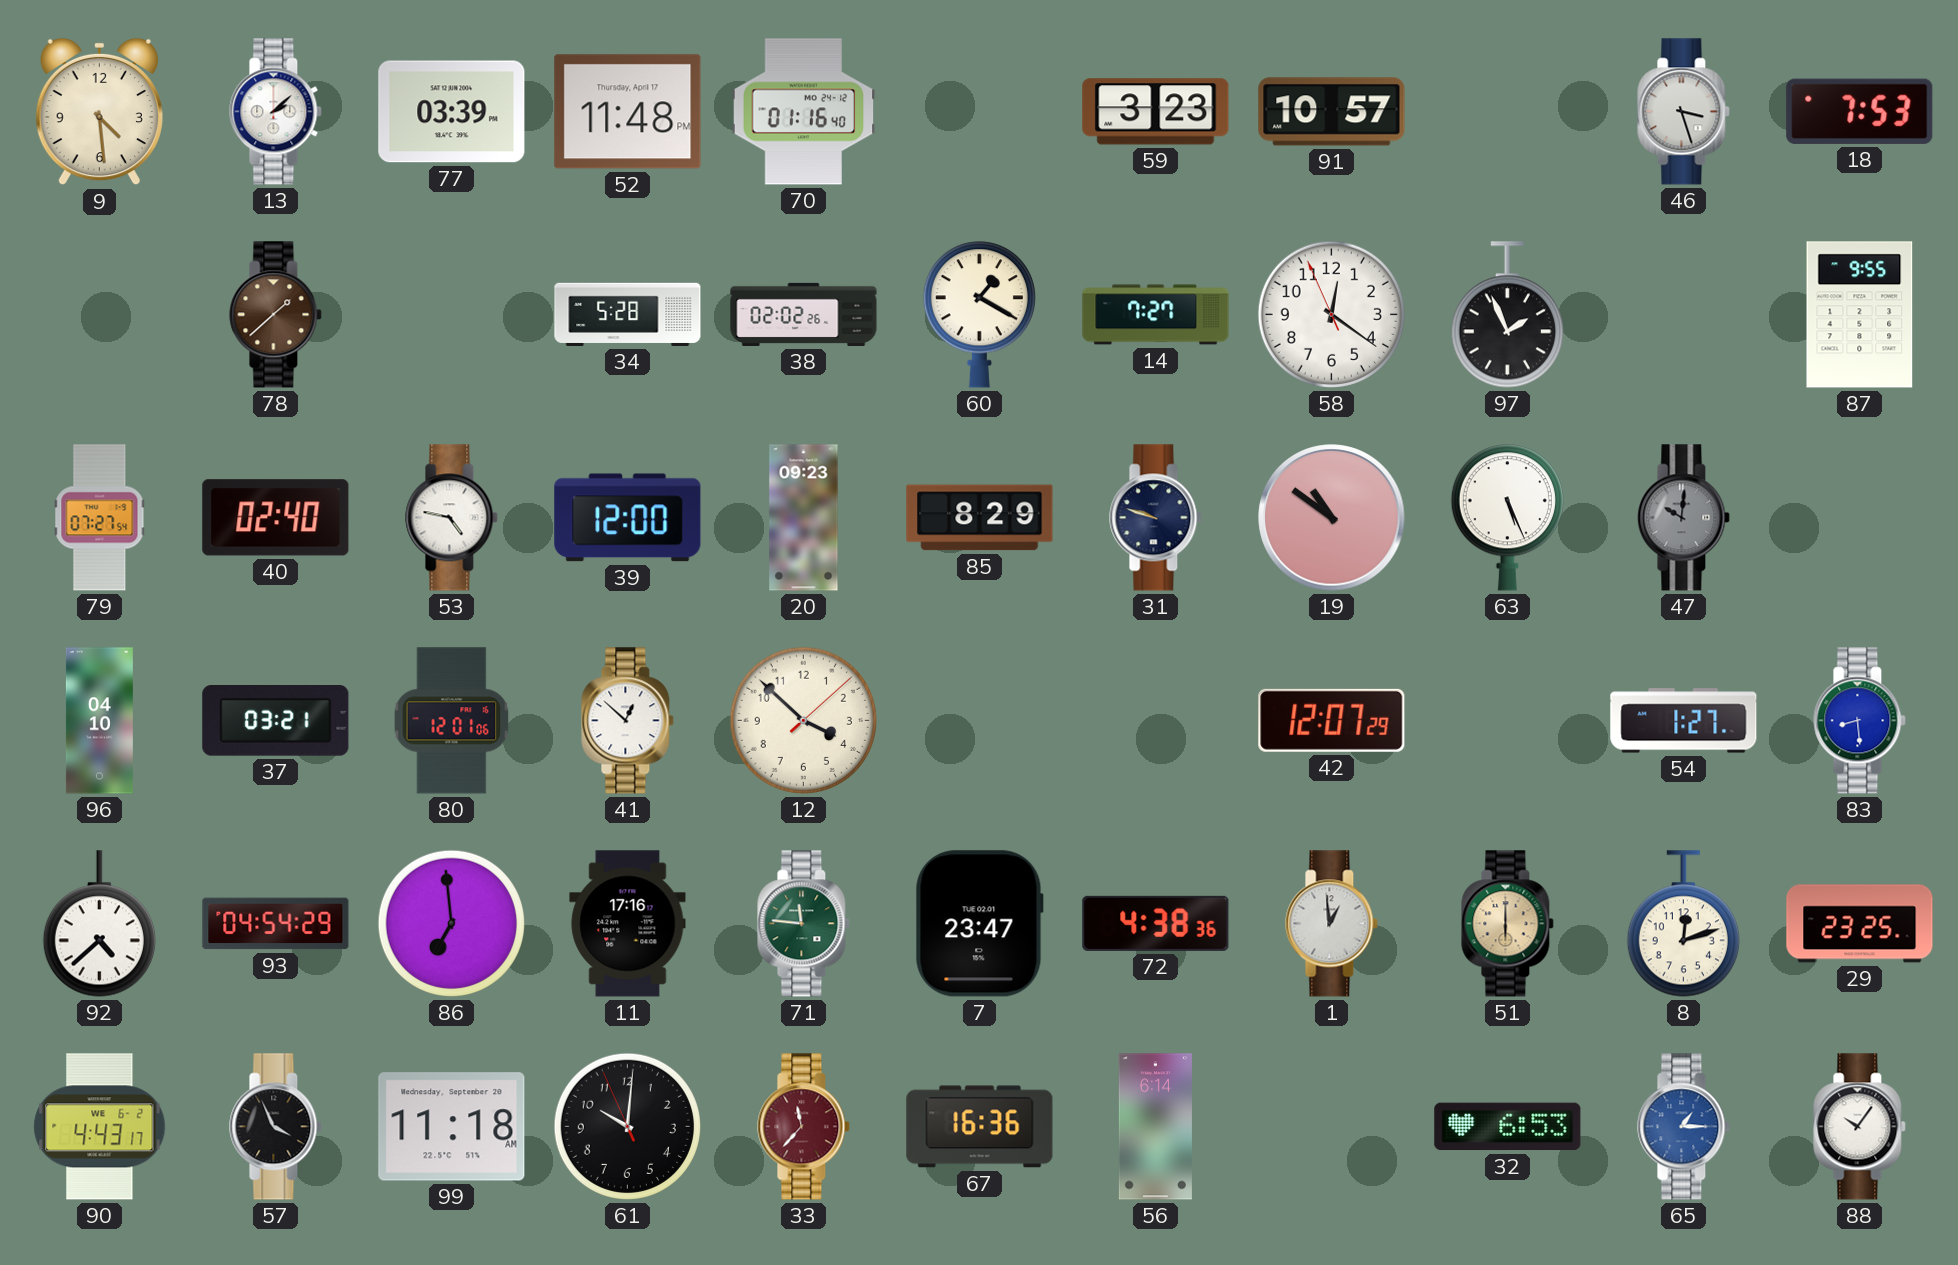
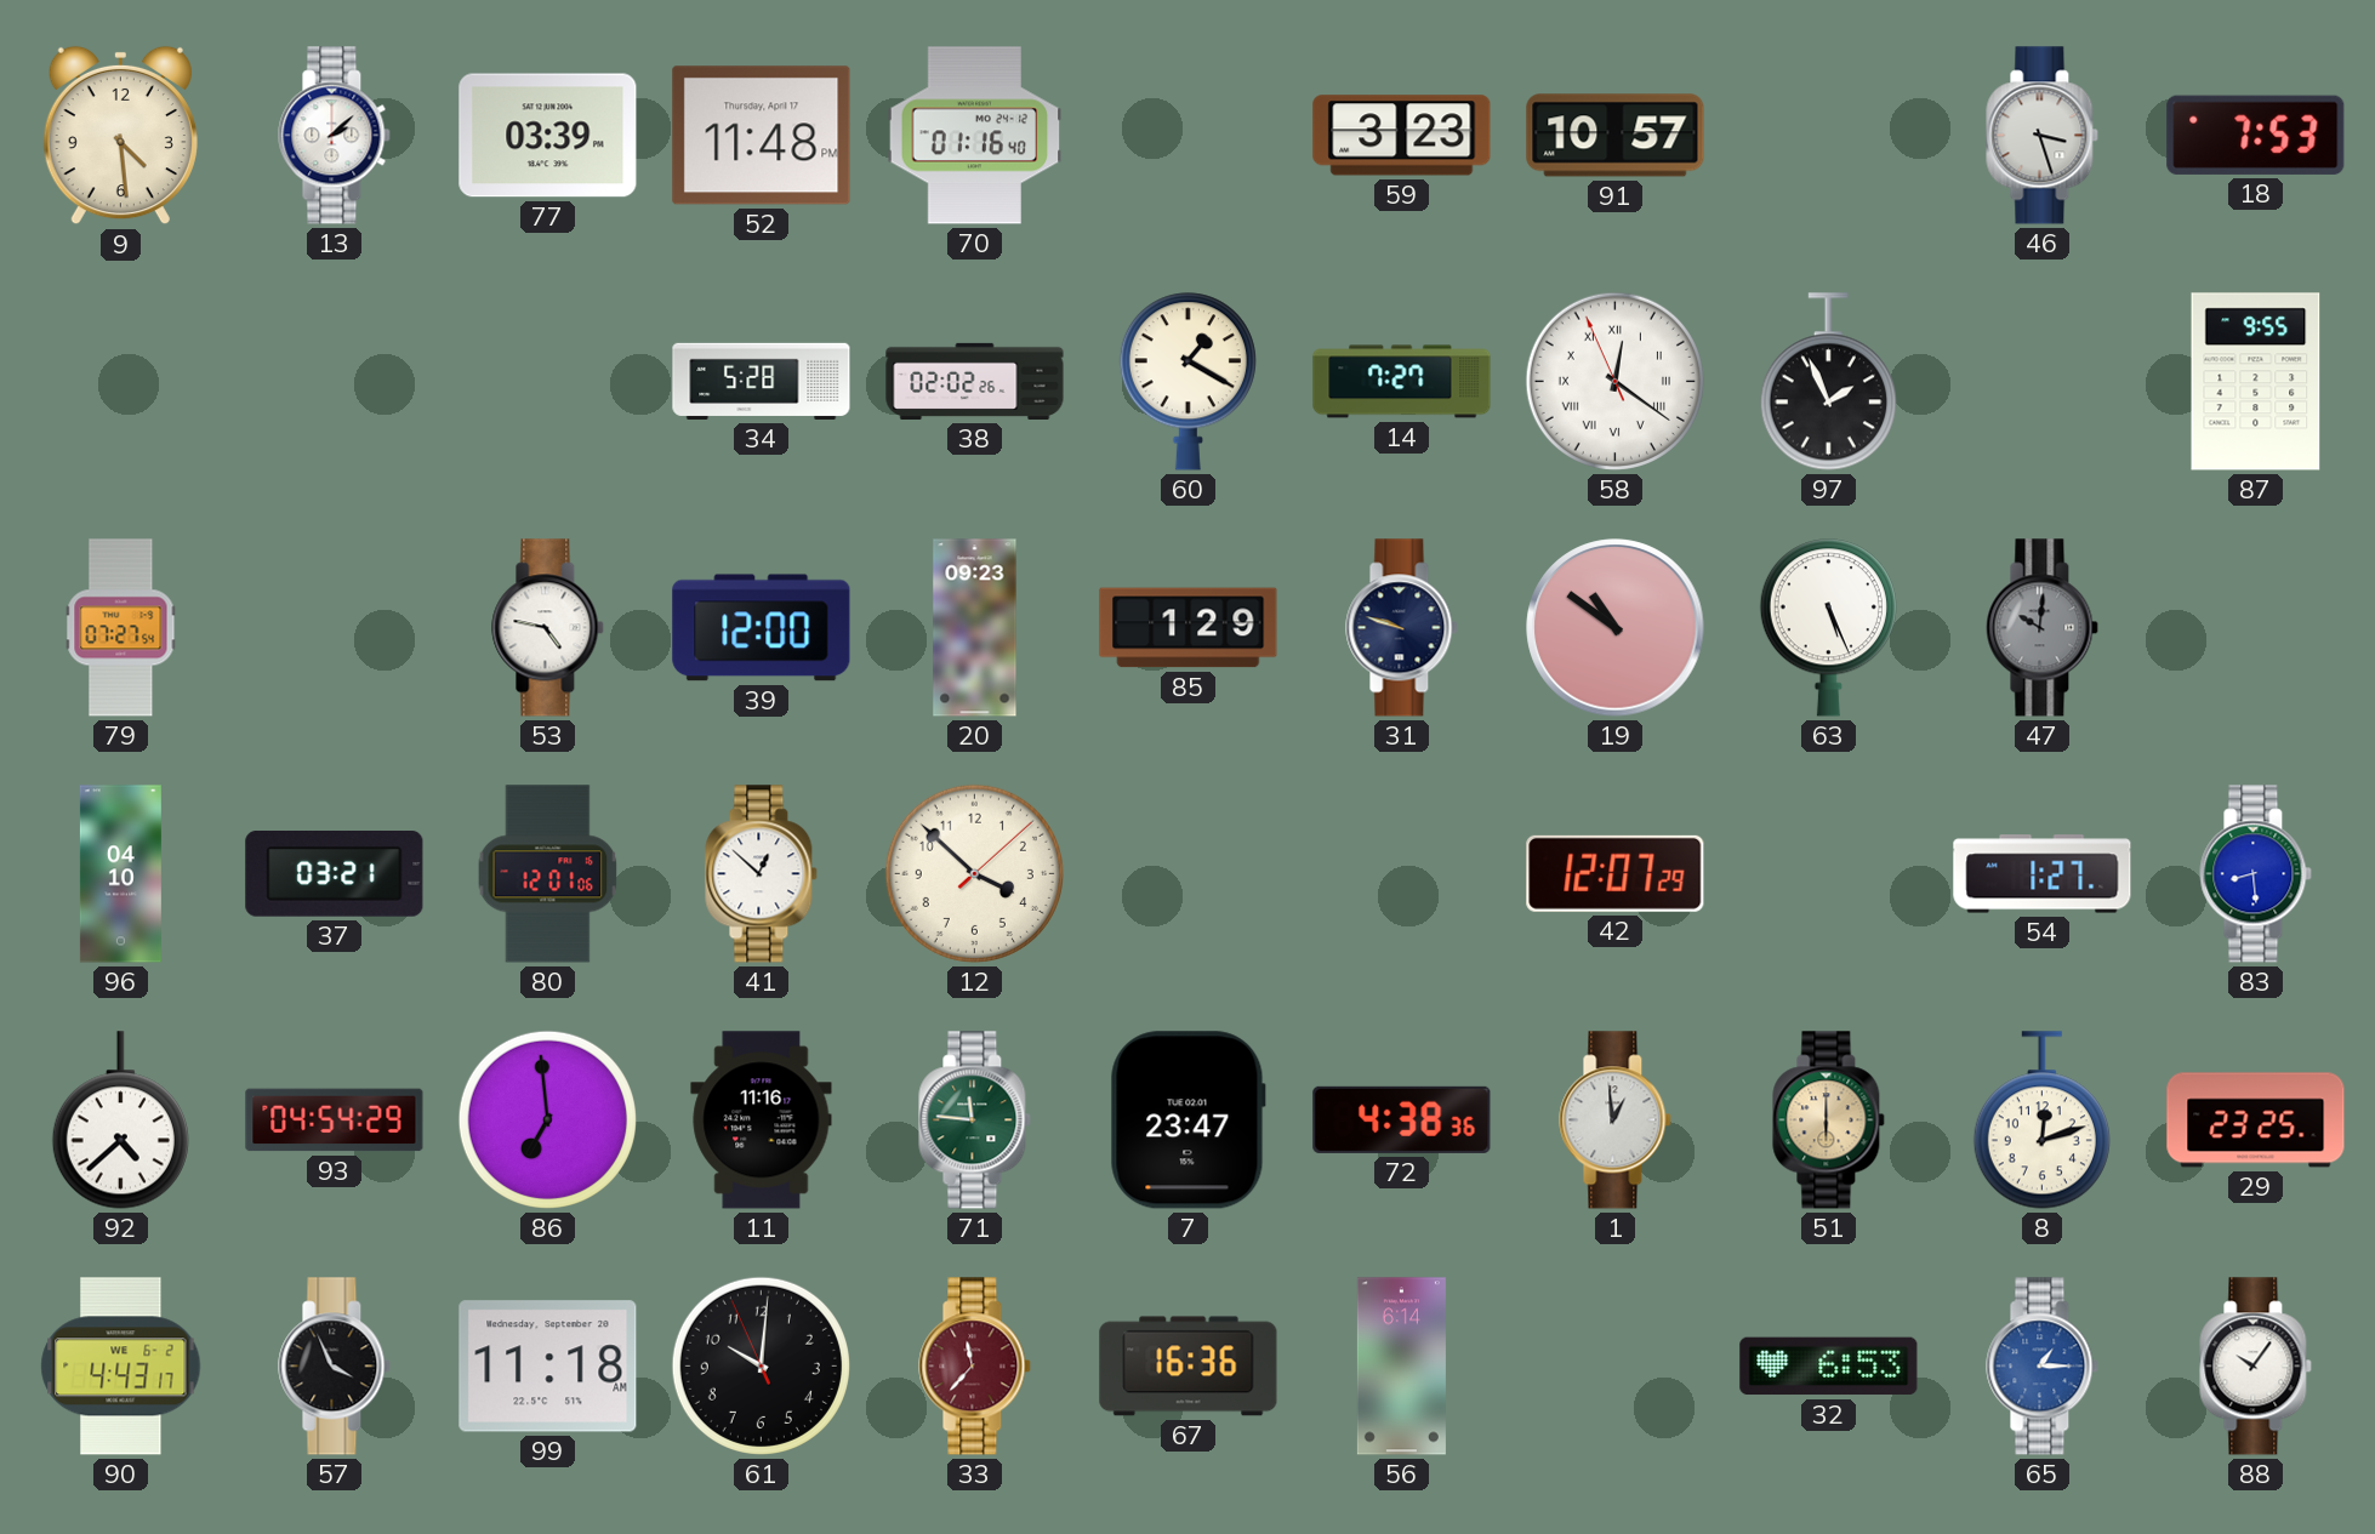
78: 1:38 -> none (276, 315)
58 numerals: Arabic -> Roman (1614, 381)
40: 02:40 -> none (276, 518)
85: 8:29 -> 1:29 (1189, 628)
11: 17:16 -> 11:16 (762, 1120)
